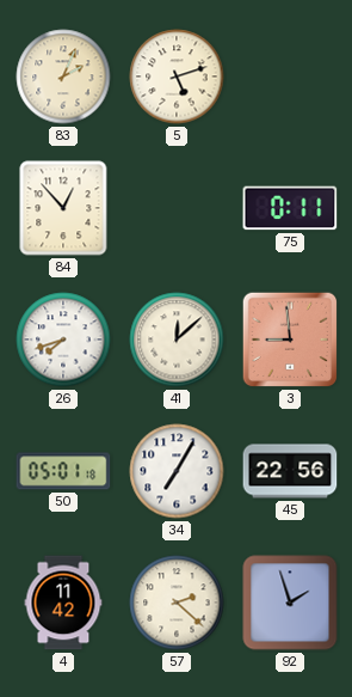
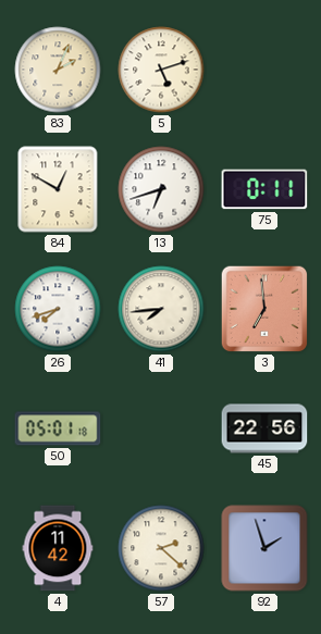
84: 12:53 -> 12:50 (58, 189)
13: none -> 6:42 (161, 189)
41: 12:08 -> 7:44 (161, 309)
3: 8:59 -> 6:59 (264, 309)
34: 7:05 -> none (177, 471)
